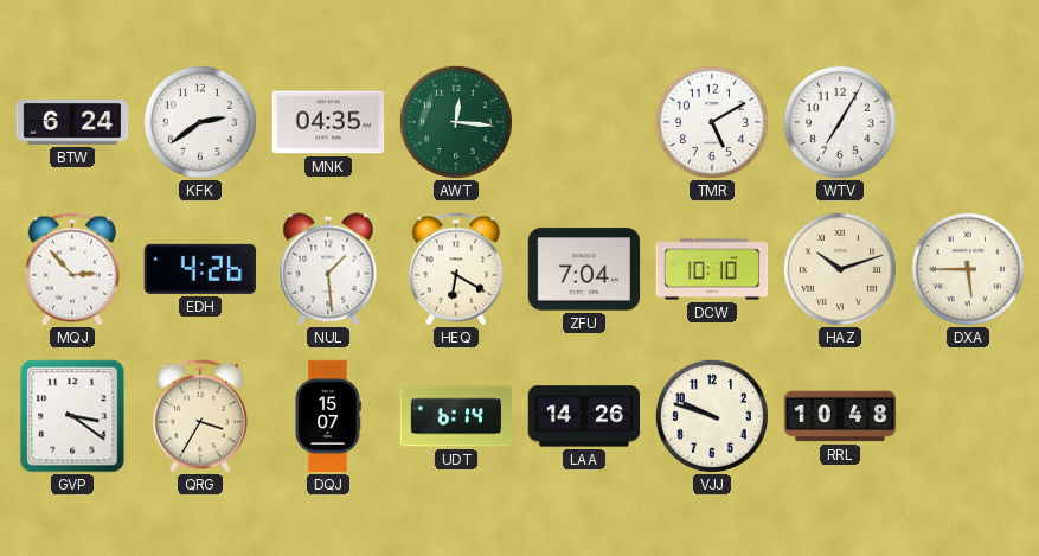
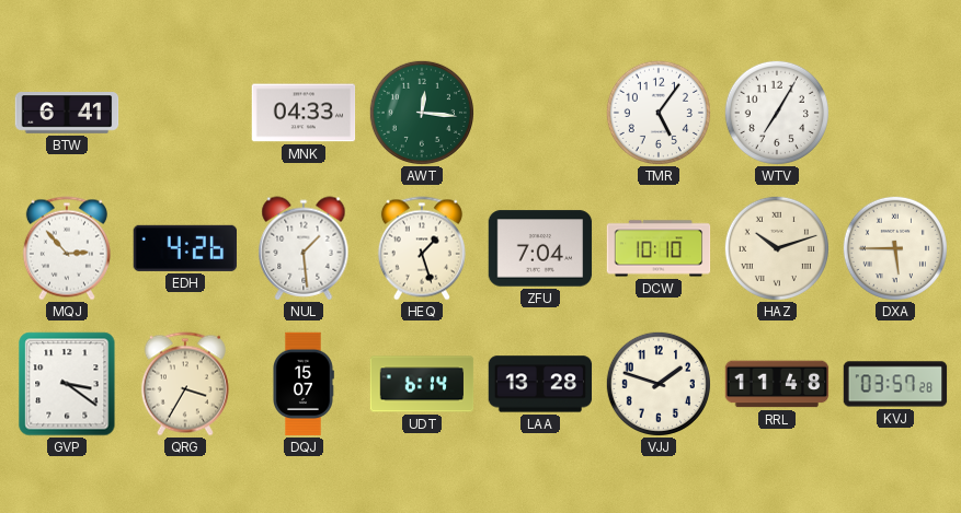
BTW: 6:24 -> 6:41 (67, 113)
KFK: 2:39 -> none (200, 122)
MNK: 04:35 -> 04:33 (304, 113)
TMR: 5:10 -> 5:06 (659, 113)
HEQ: 6:20 -> 1:27 (422, 248)
LAA: 14:26 -> 13:28 (540, 384)
VJJ: 9:48 -> 1:48 (659, 384)
RRL: 10:48 -> 11:48 (777, 384)
KVJ: none -> 03:57 (895, 384)
